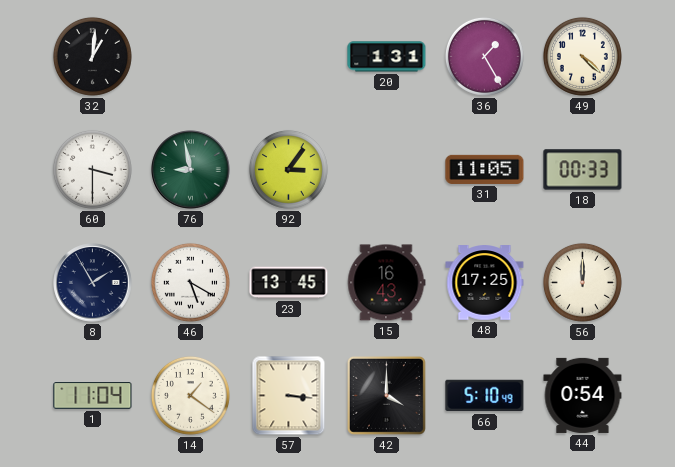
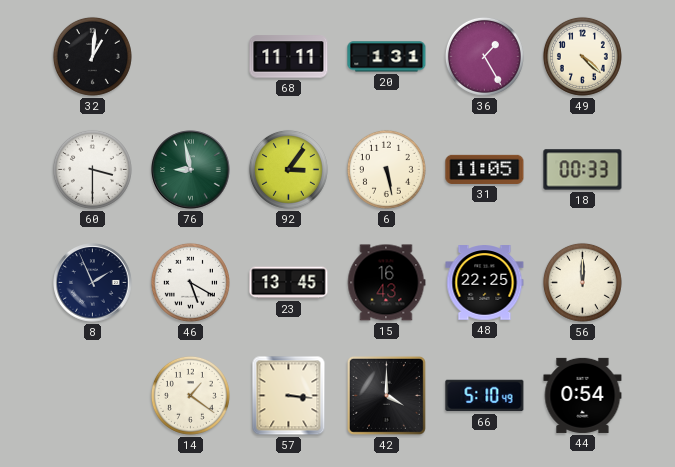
68: none -> 11:11 (289, 57)
6: none -> 5:28 (386, 169)
8: 1:55 -> 1:56 (93, 283)
48: 17:25 -> 22:25 (485, 283)
1: 11:04 -> none (93, 396)
